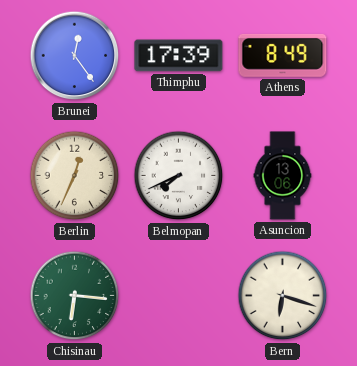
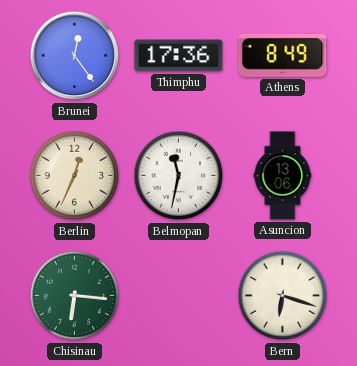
Thimphu: 17:39 -> 17:36 (179, 56)
Belmopan: 7:41 -> 11:32 (179, 176)
